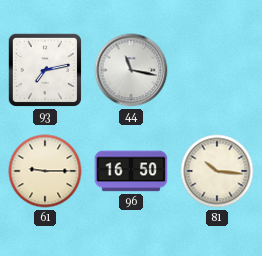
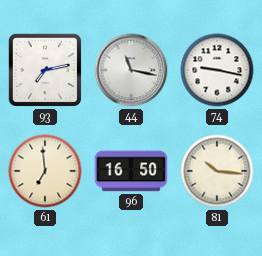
74: none -> 9:17 (217, 70)
61: 9:15 -> 6:59 (45, 171)
